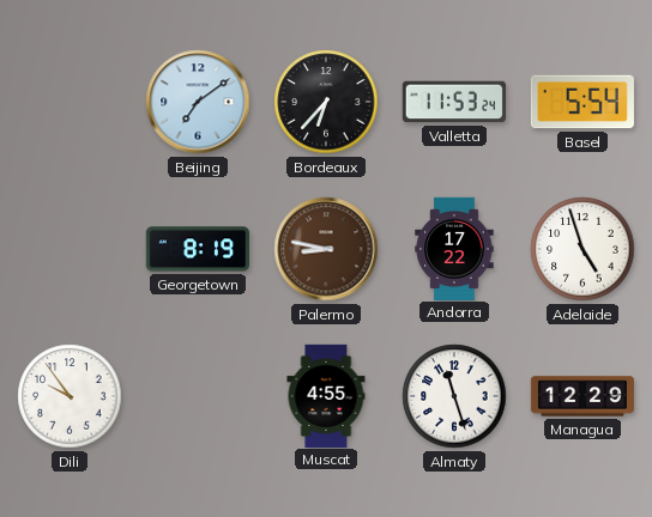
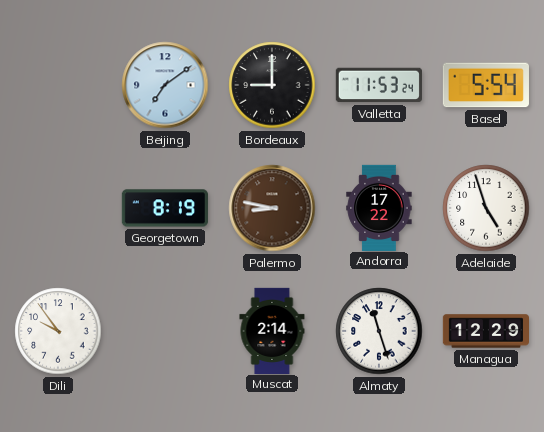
Bordeaux: 6:37 -> 9:00 (272, 85)
Muscat: 4:55 -> 2:14 (272, 330)
